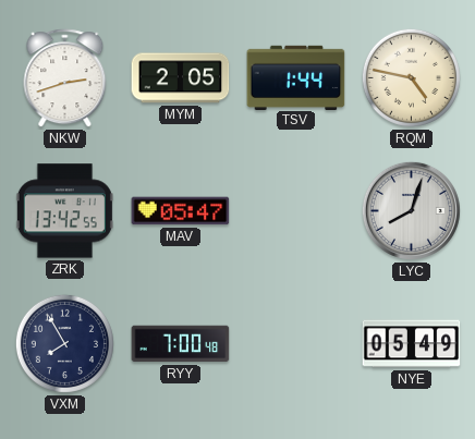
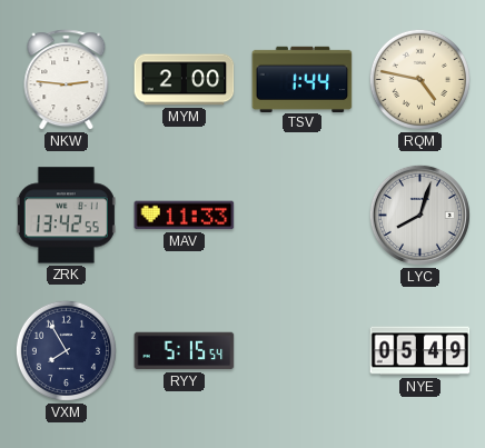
NKW: 2:42 -> 2:46 (67, 80)
MYM: 2:05 -> 2:00 (185, 80)
MAV: 05:47 -> 11:33 (185, 216)
RYY: 7:00 -> 5:15 (185, 351)
